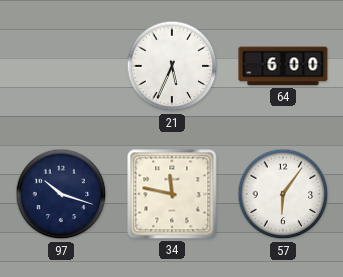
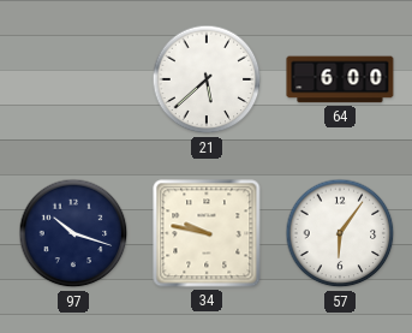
21: 5:34 -> 5:38 (207, 79)
34: 11:47 -> 9:47 (207, 233)
